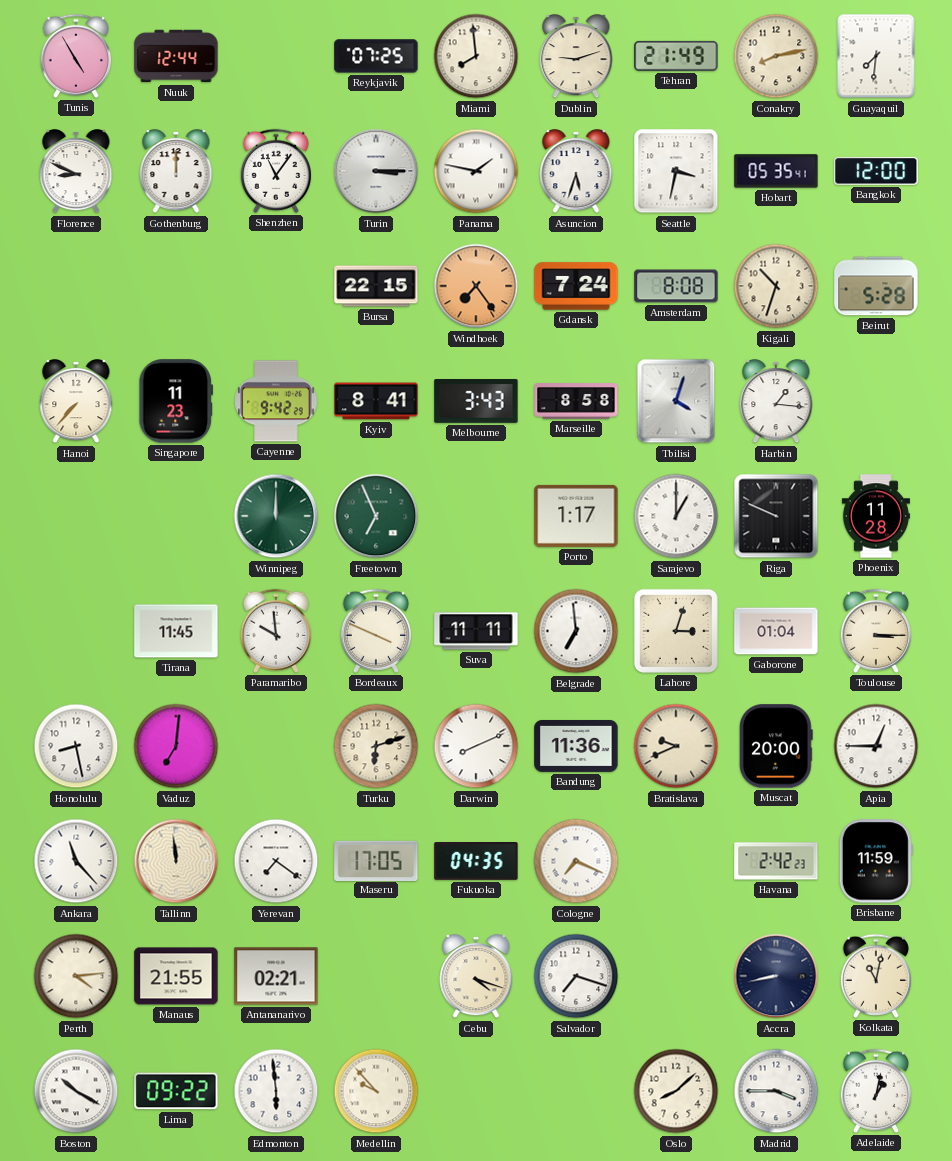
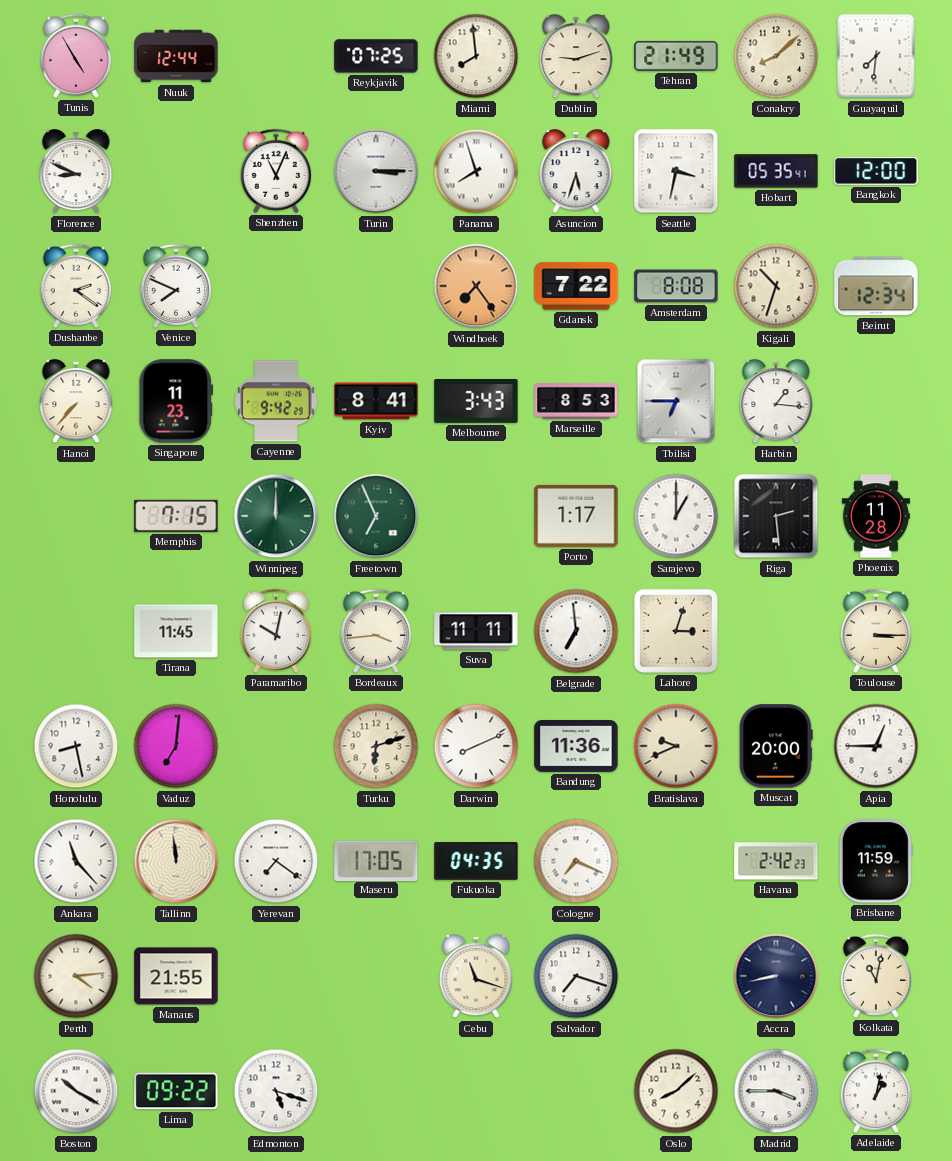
Conakry: 8:13 -> 8:08 (776, 56)
Gothenburg: 12:00 -> none (176, 172)
Shenzhen: 11:06 -> 11:04 (275, 171)
Panama: 1:47 -> 7:57 (476, 171)
Dushanbe: none -> 2:21 (75, 286)
Venice: none -> 7:49 (175, 286)
Bursa: 22:15 -> none (376, 286)
Gdansk: 7:24 -> 7:22 (576, 286)
Beirut: 5:28 -> 12:34 (876, 286)
Marseille: 8:58 -> 8:53 (576, 401)
Tbilisi: 4:03 -> 6:45 (676, 401)
Memphis: none -> 7:15 (176, 516)
Riga: 9:49 -> 2:29 (776, 516)
Paramaribo: 9:59 -> 10:02 (275, 631)
Bordeaux: 3:49 -> 3:44 (375, 631)
Gaborone: 01:04 -> none (776, 631)
Antananarivo: 02:21 -> none (276, 976)
Cebu: 4:18 -> 11:18 (476, 977)
Edmonton: 5:59 -> 5:18 (276, 1091)
Medellin: 9:53 -> none (376, 1091)
